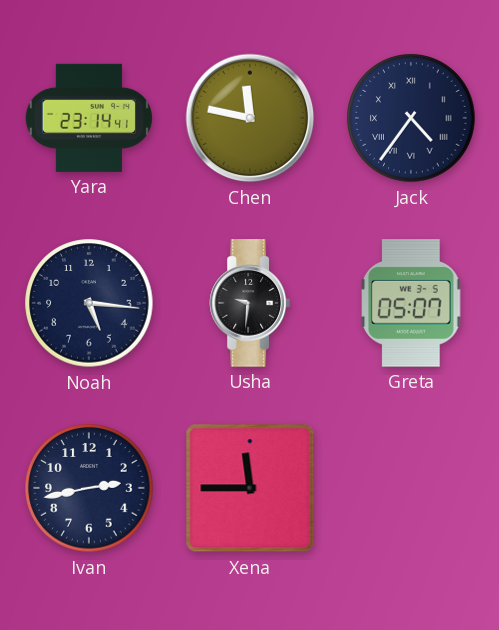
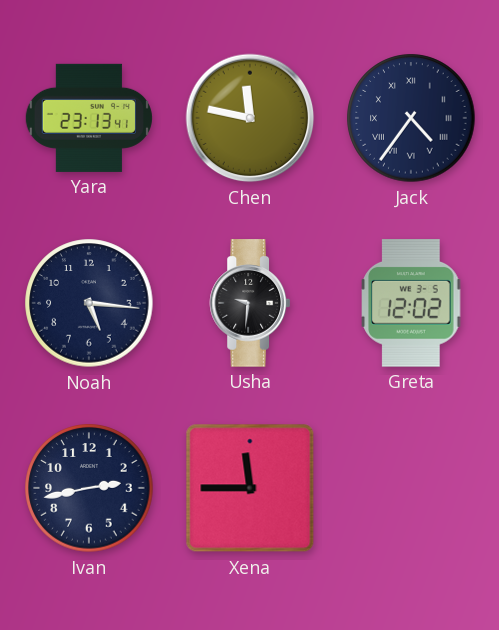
Yara: 23:14 -> 23:13 (89, 118)
Greta: 05:07 -> 12:02 (411, 303)
